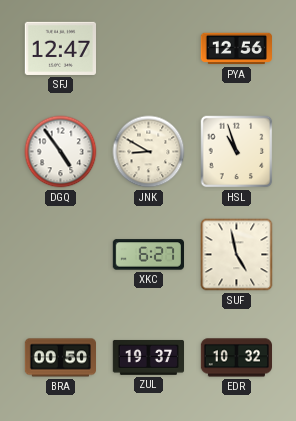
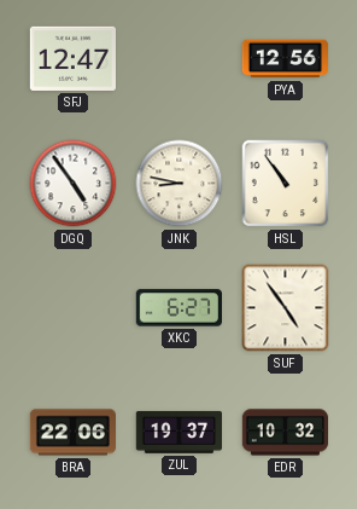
JNK: 8:50 -> 8:47 (180, 184)
HSL: 10:57 -> 10:54 (286, 184)
SUF: 4:58 -> 4:54 (286, 308)
BRA: 00:50 -> 22:06 (72, 433)
